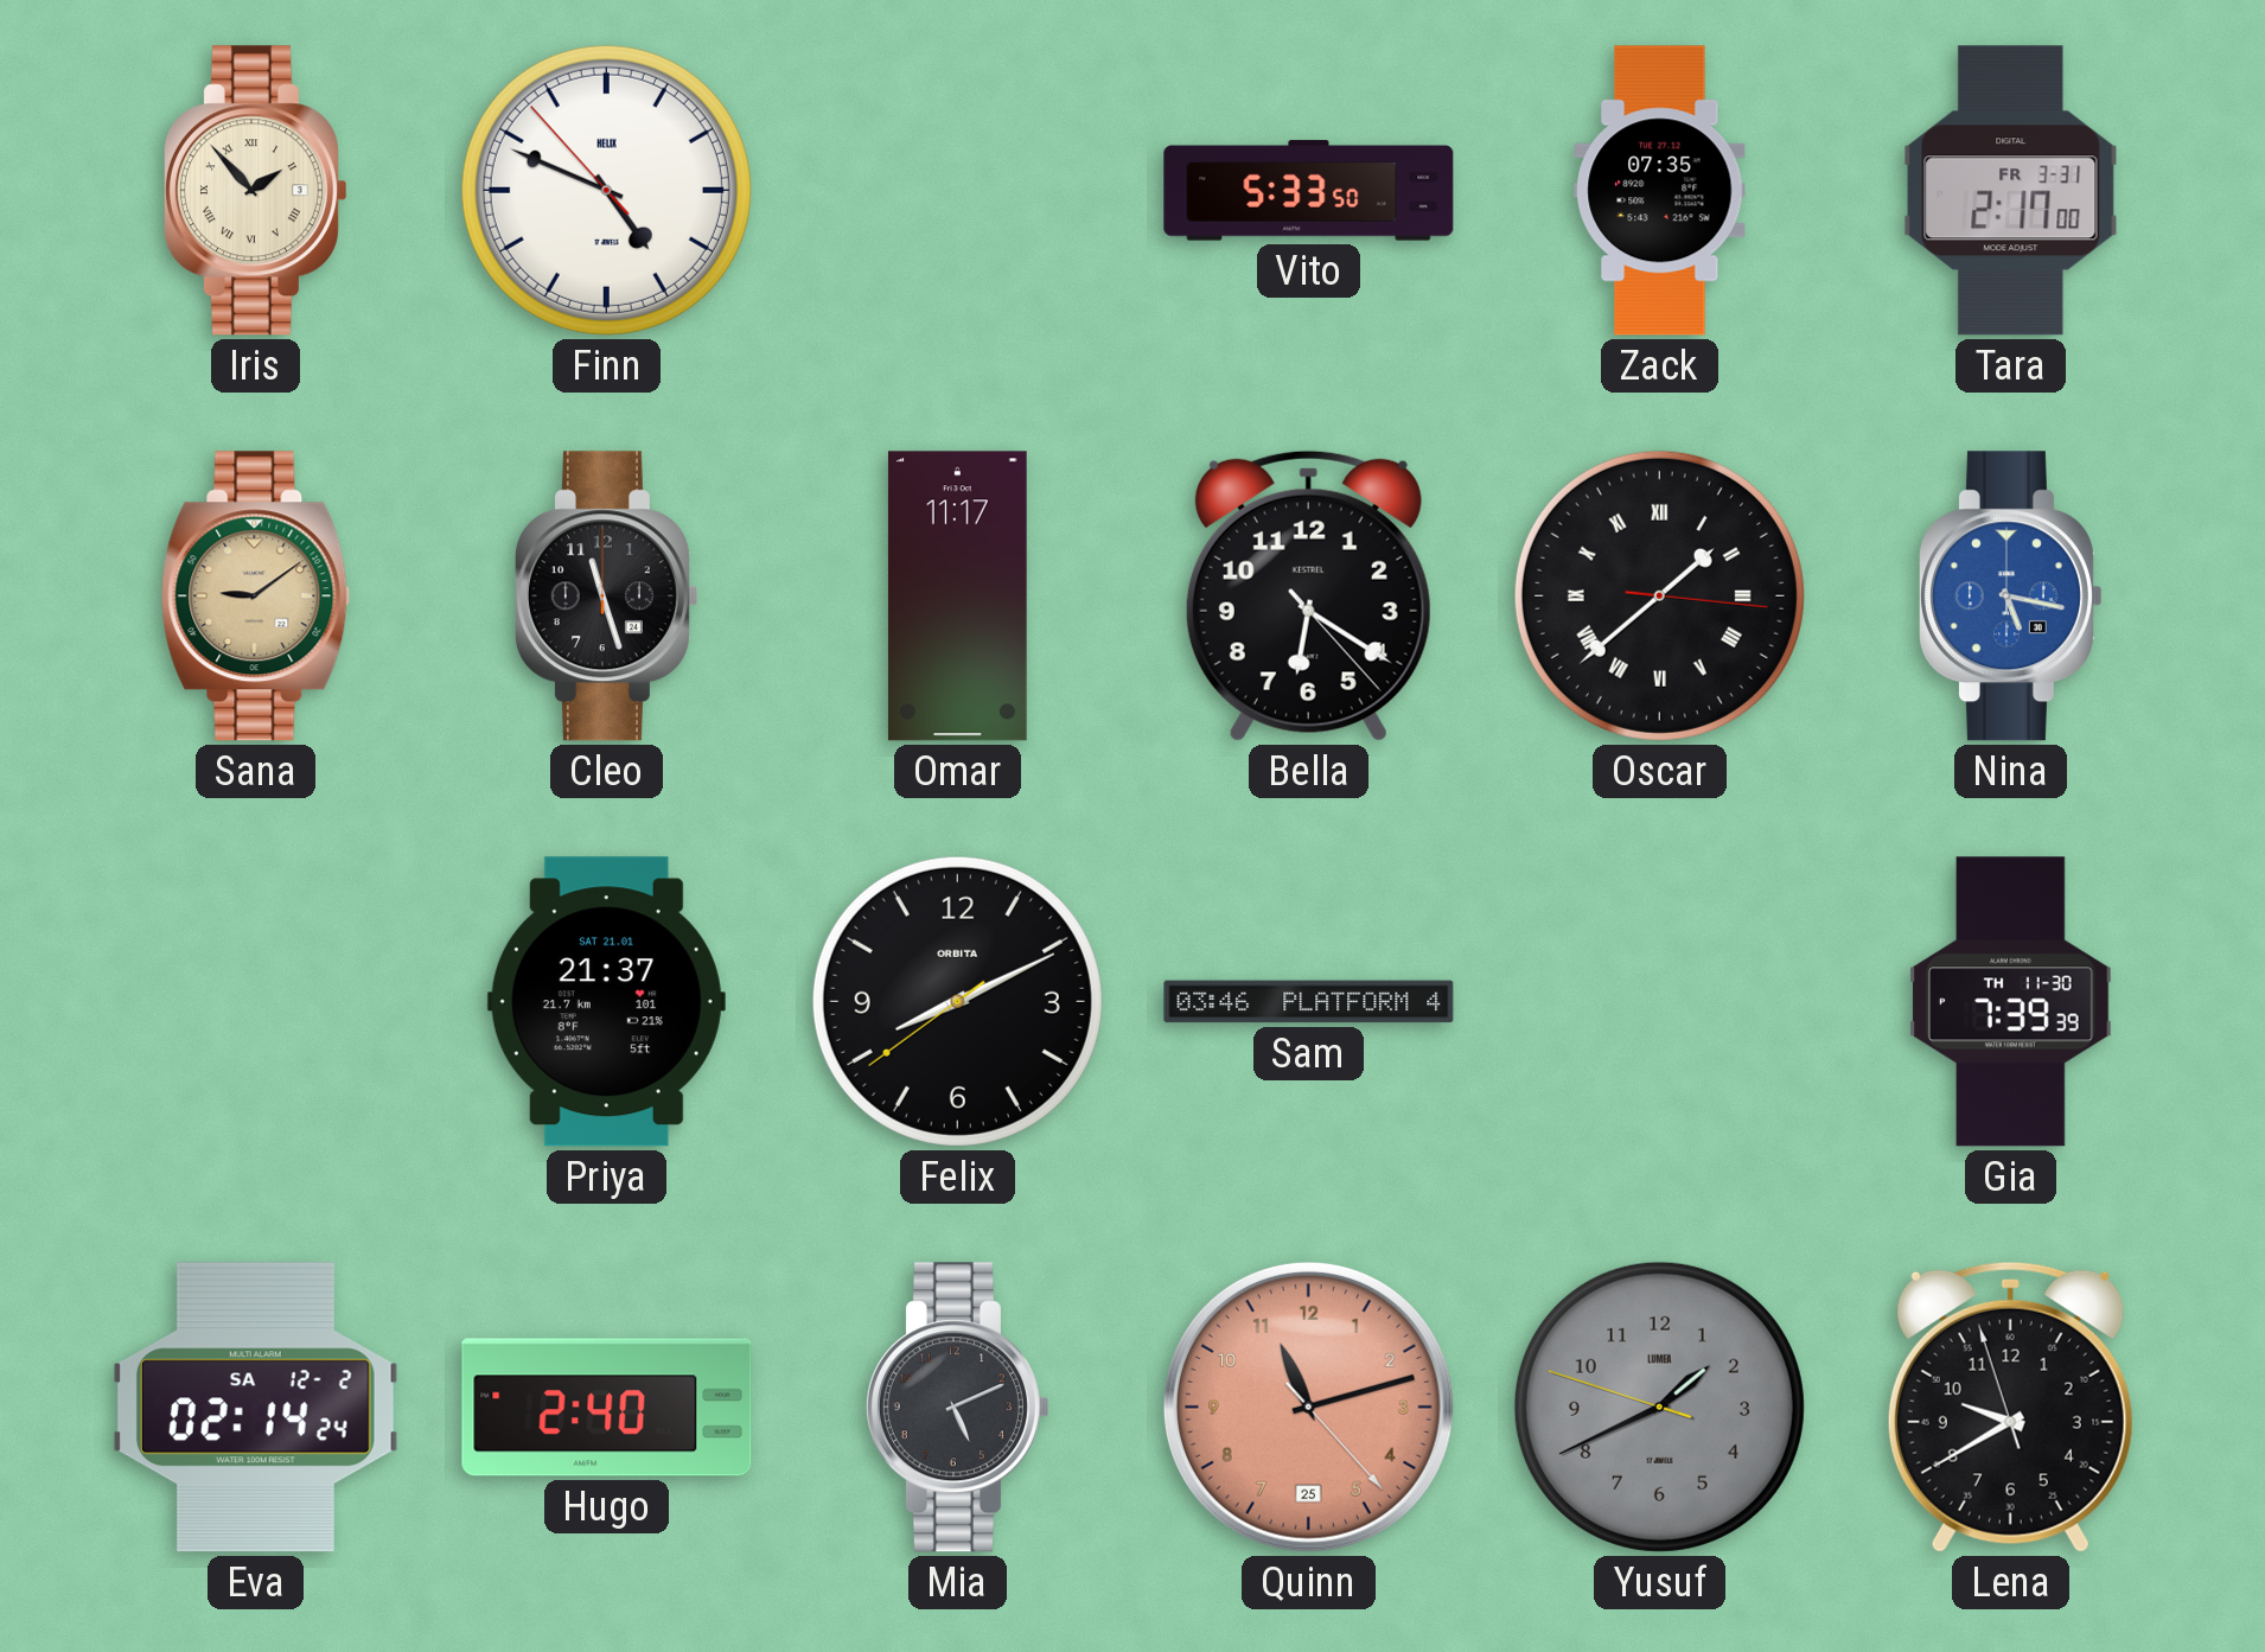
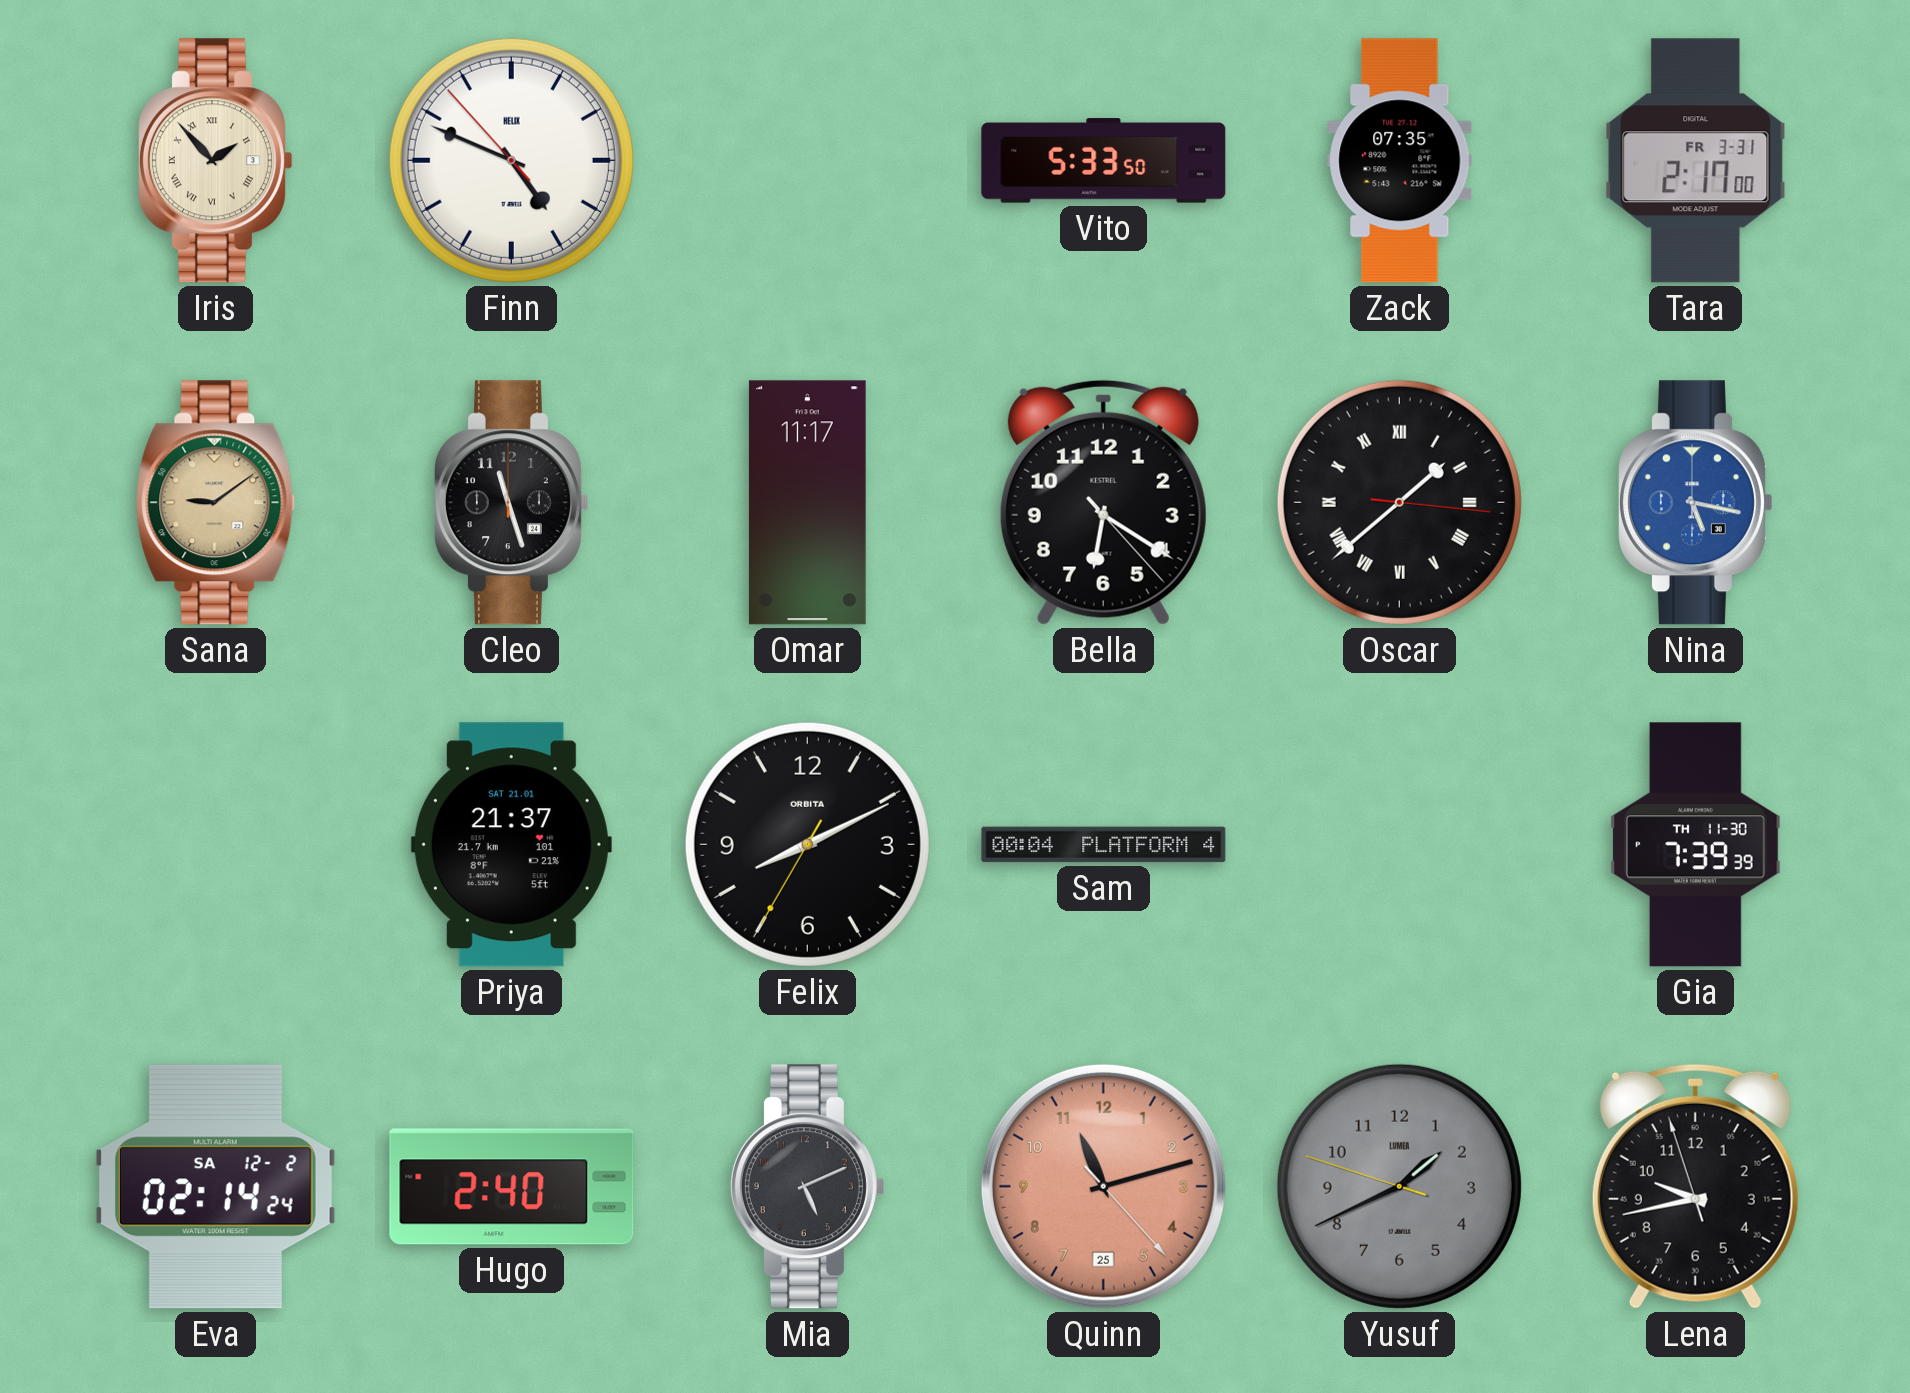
Felix: 8:10:39 -> 8:10:35 (807, 844)
Sam: 03:46 -> 00:04 (1104, 845)
Lena: 9:39 -> 9:42 (1695, 1186)
